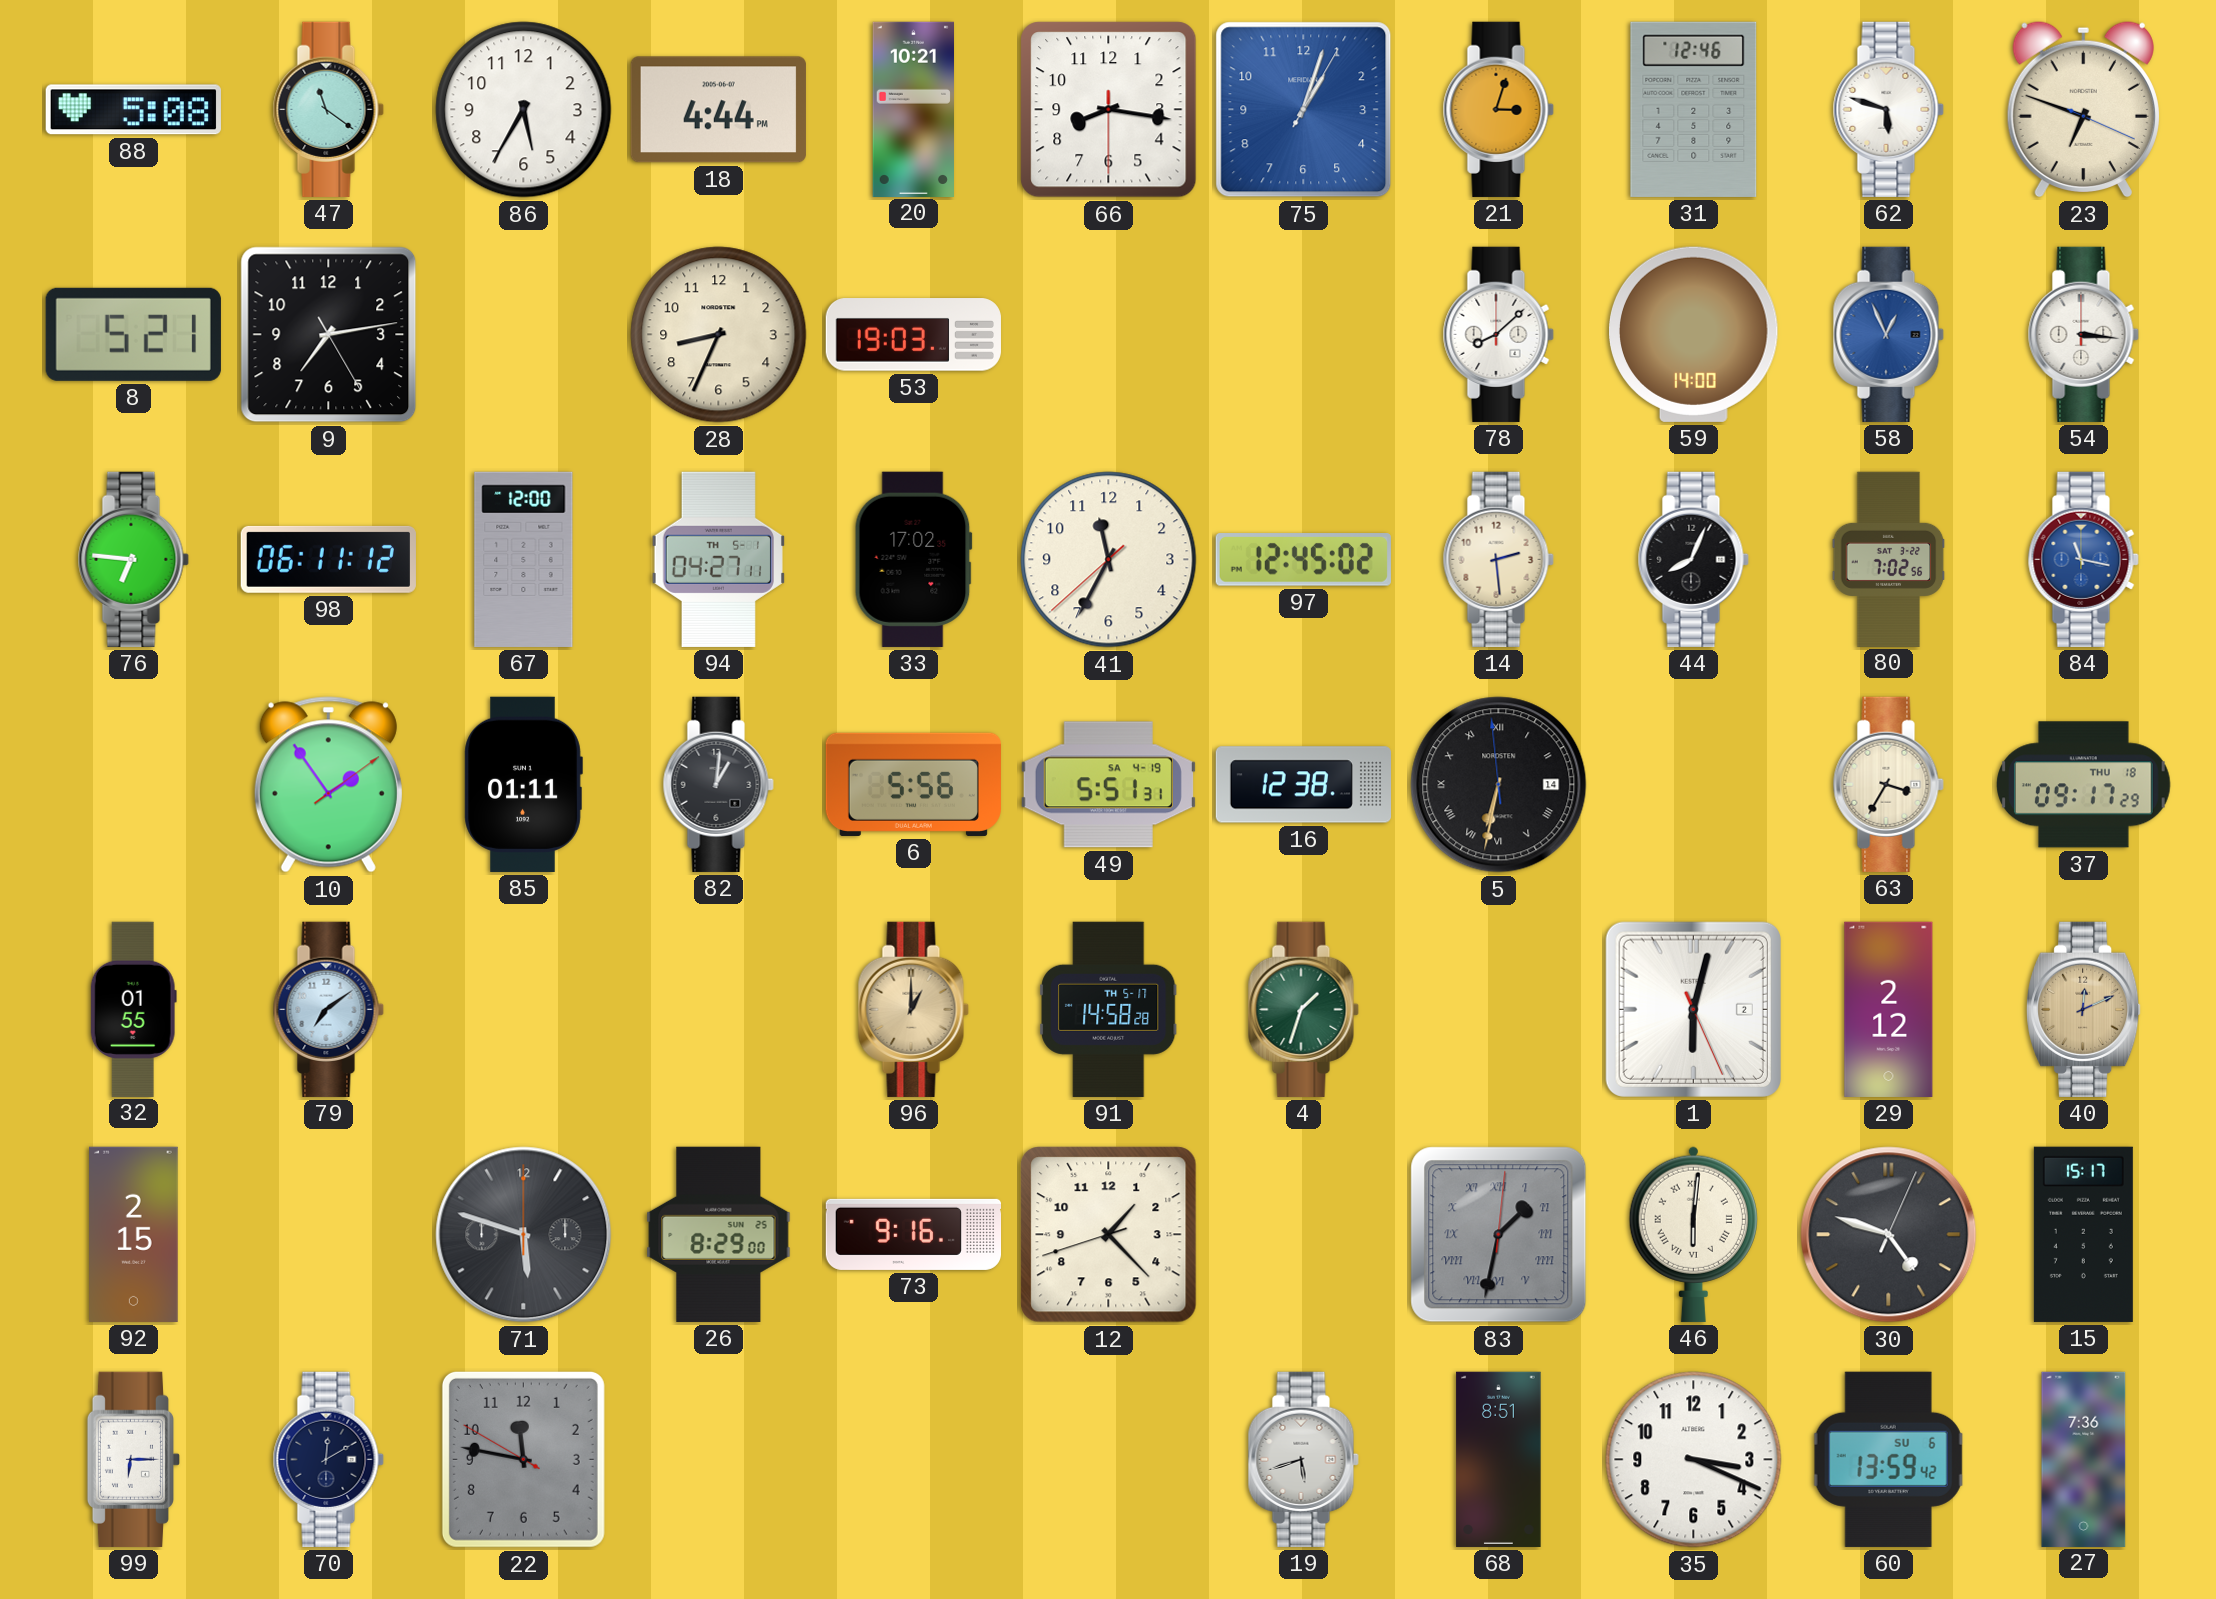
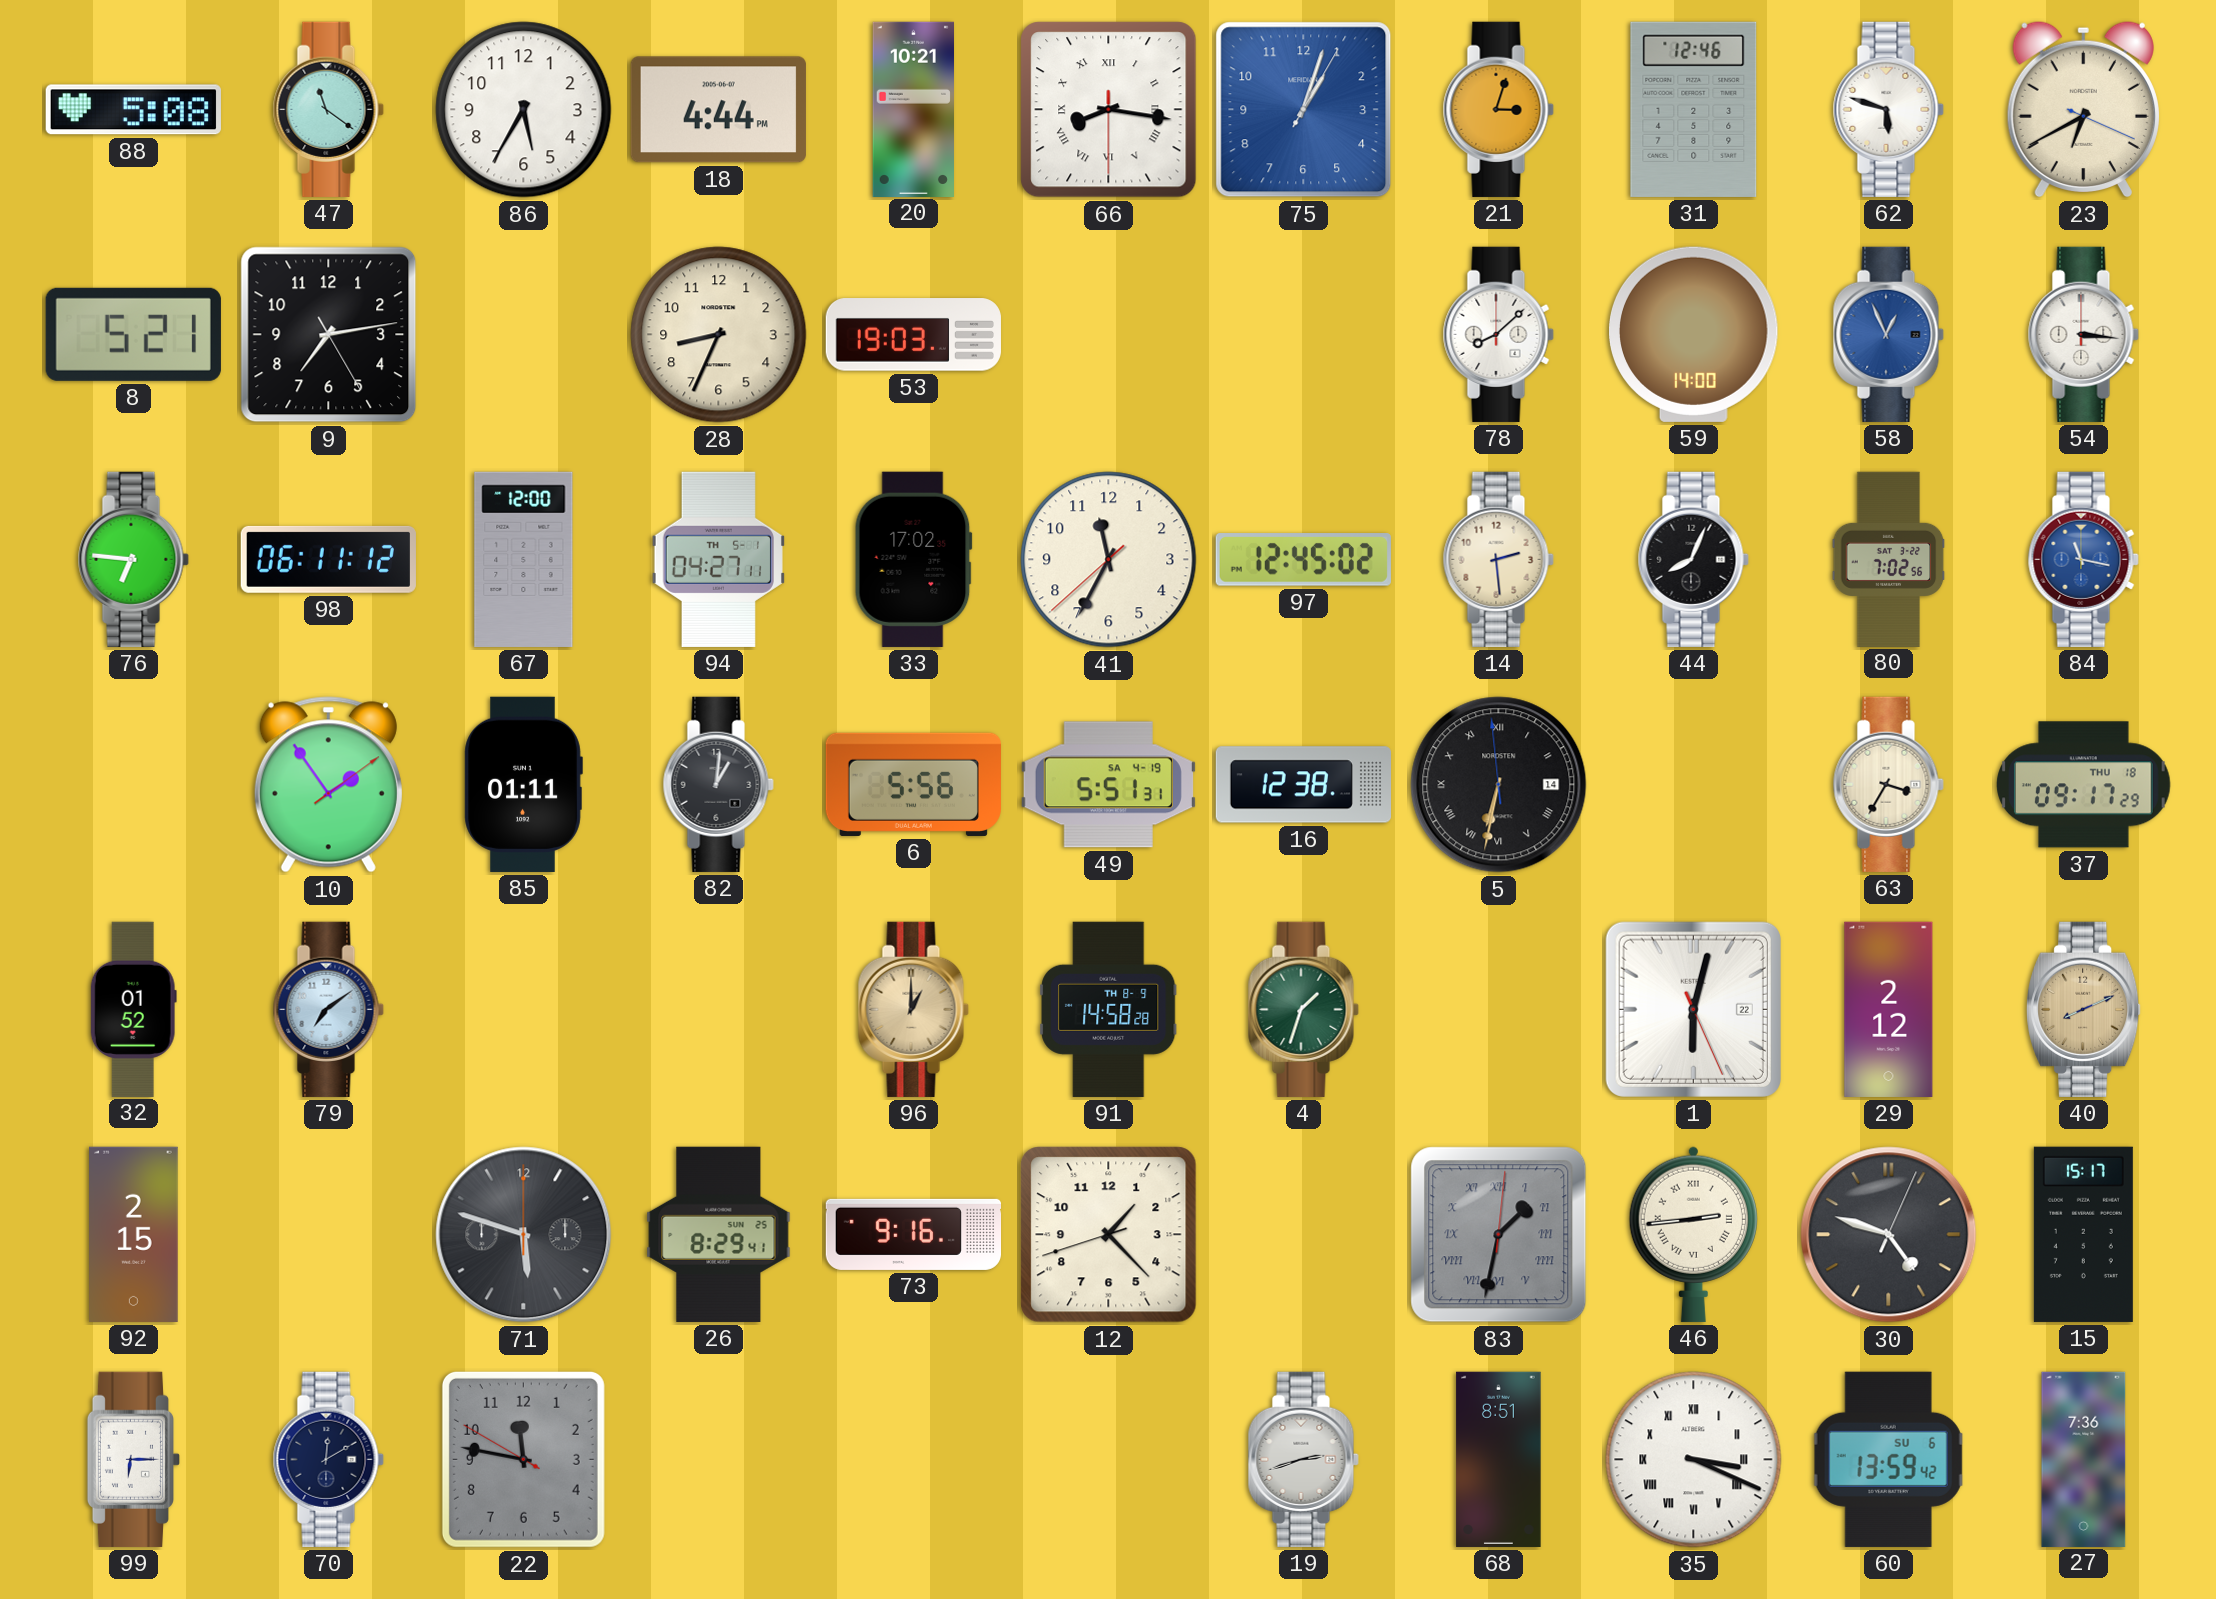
66 numerals: Arabic -> Roman (1109, 110)
23: 6:48 -> 6:40 (2083, 109)
32: 01:55 -> 01:52 (133, 1009)
91 date: TH 5-17 -> TH 8-9 (1109, 1009)
1 date: 2 -> 22 (1693, 1009)
40: 12:11 -> 8:11 (2084, 1009)
26: 8:29:00 -> 8:29:41 (719, 1234)
46: 6:01 -> 2:44 (1693, 1234)
19: 5:42 -> 2:42 (1303, 1459)
35 numerals: Arabic -> Roman (1694, 1460)
